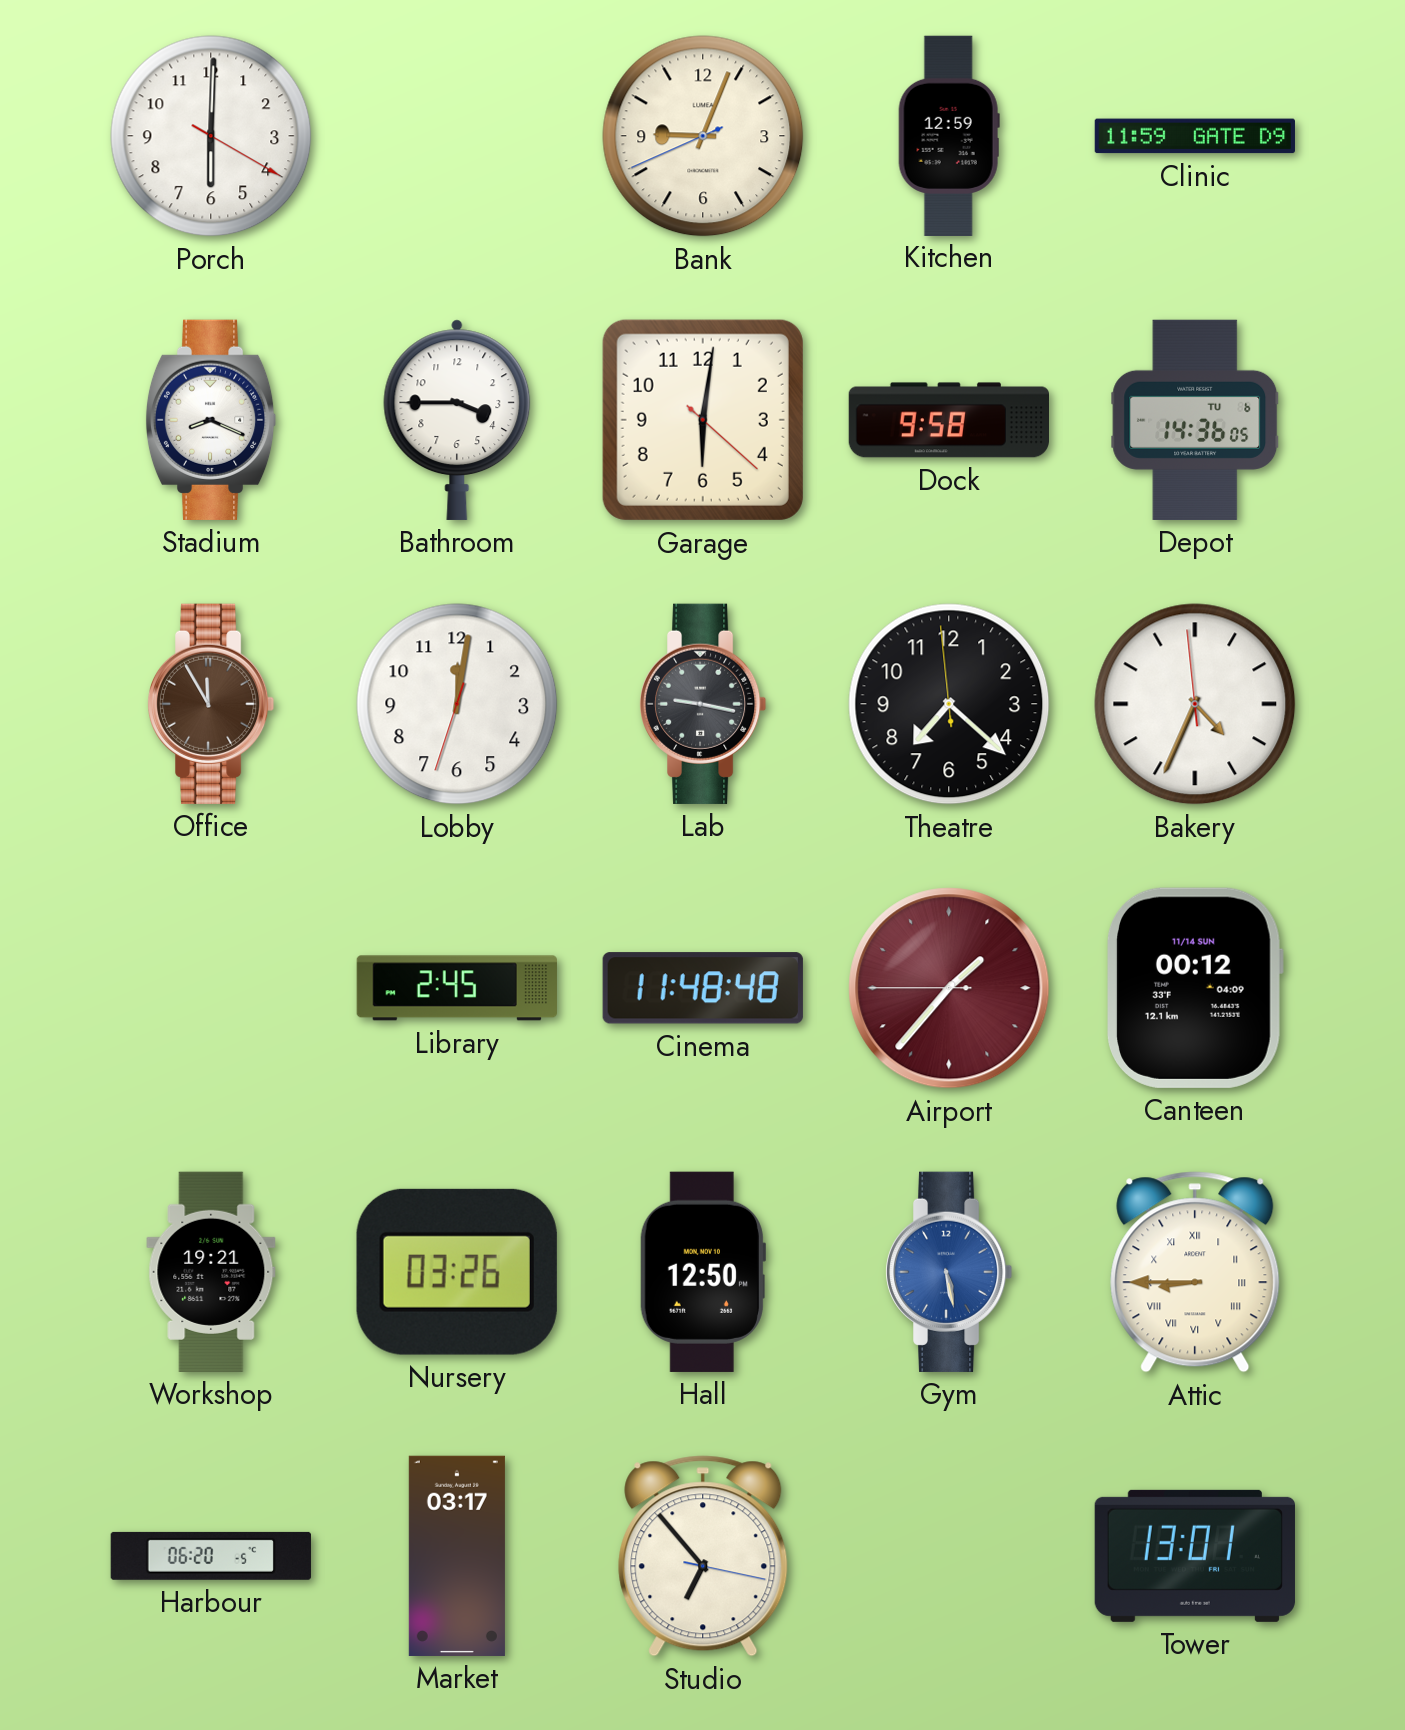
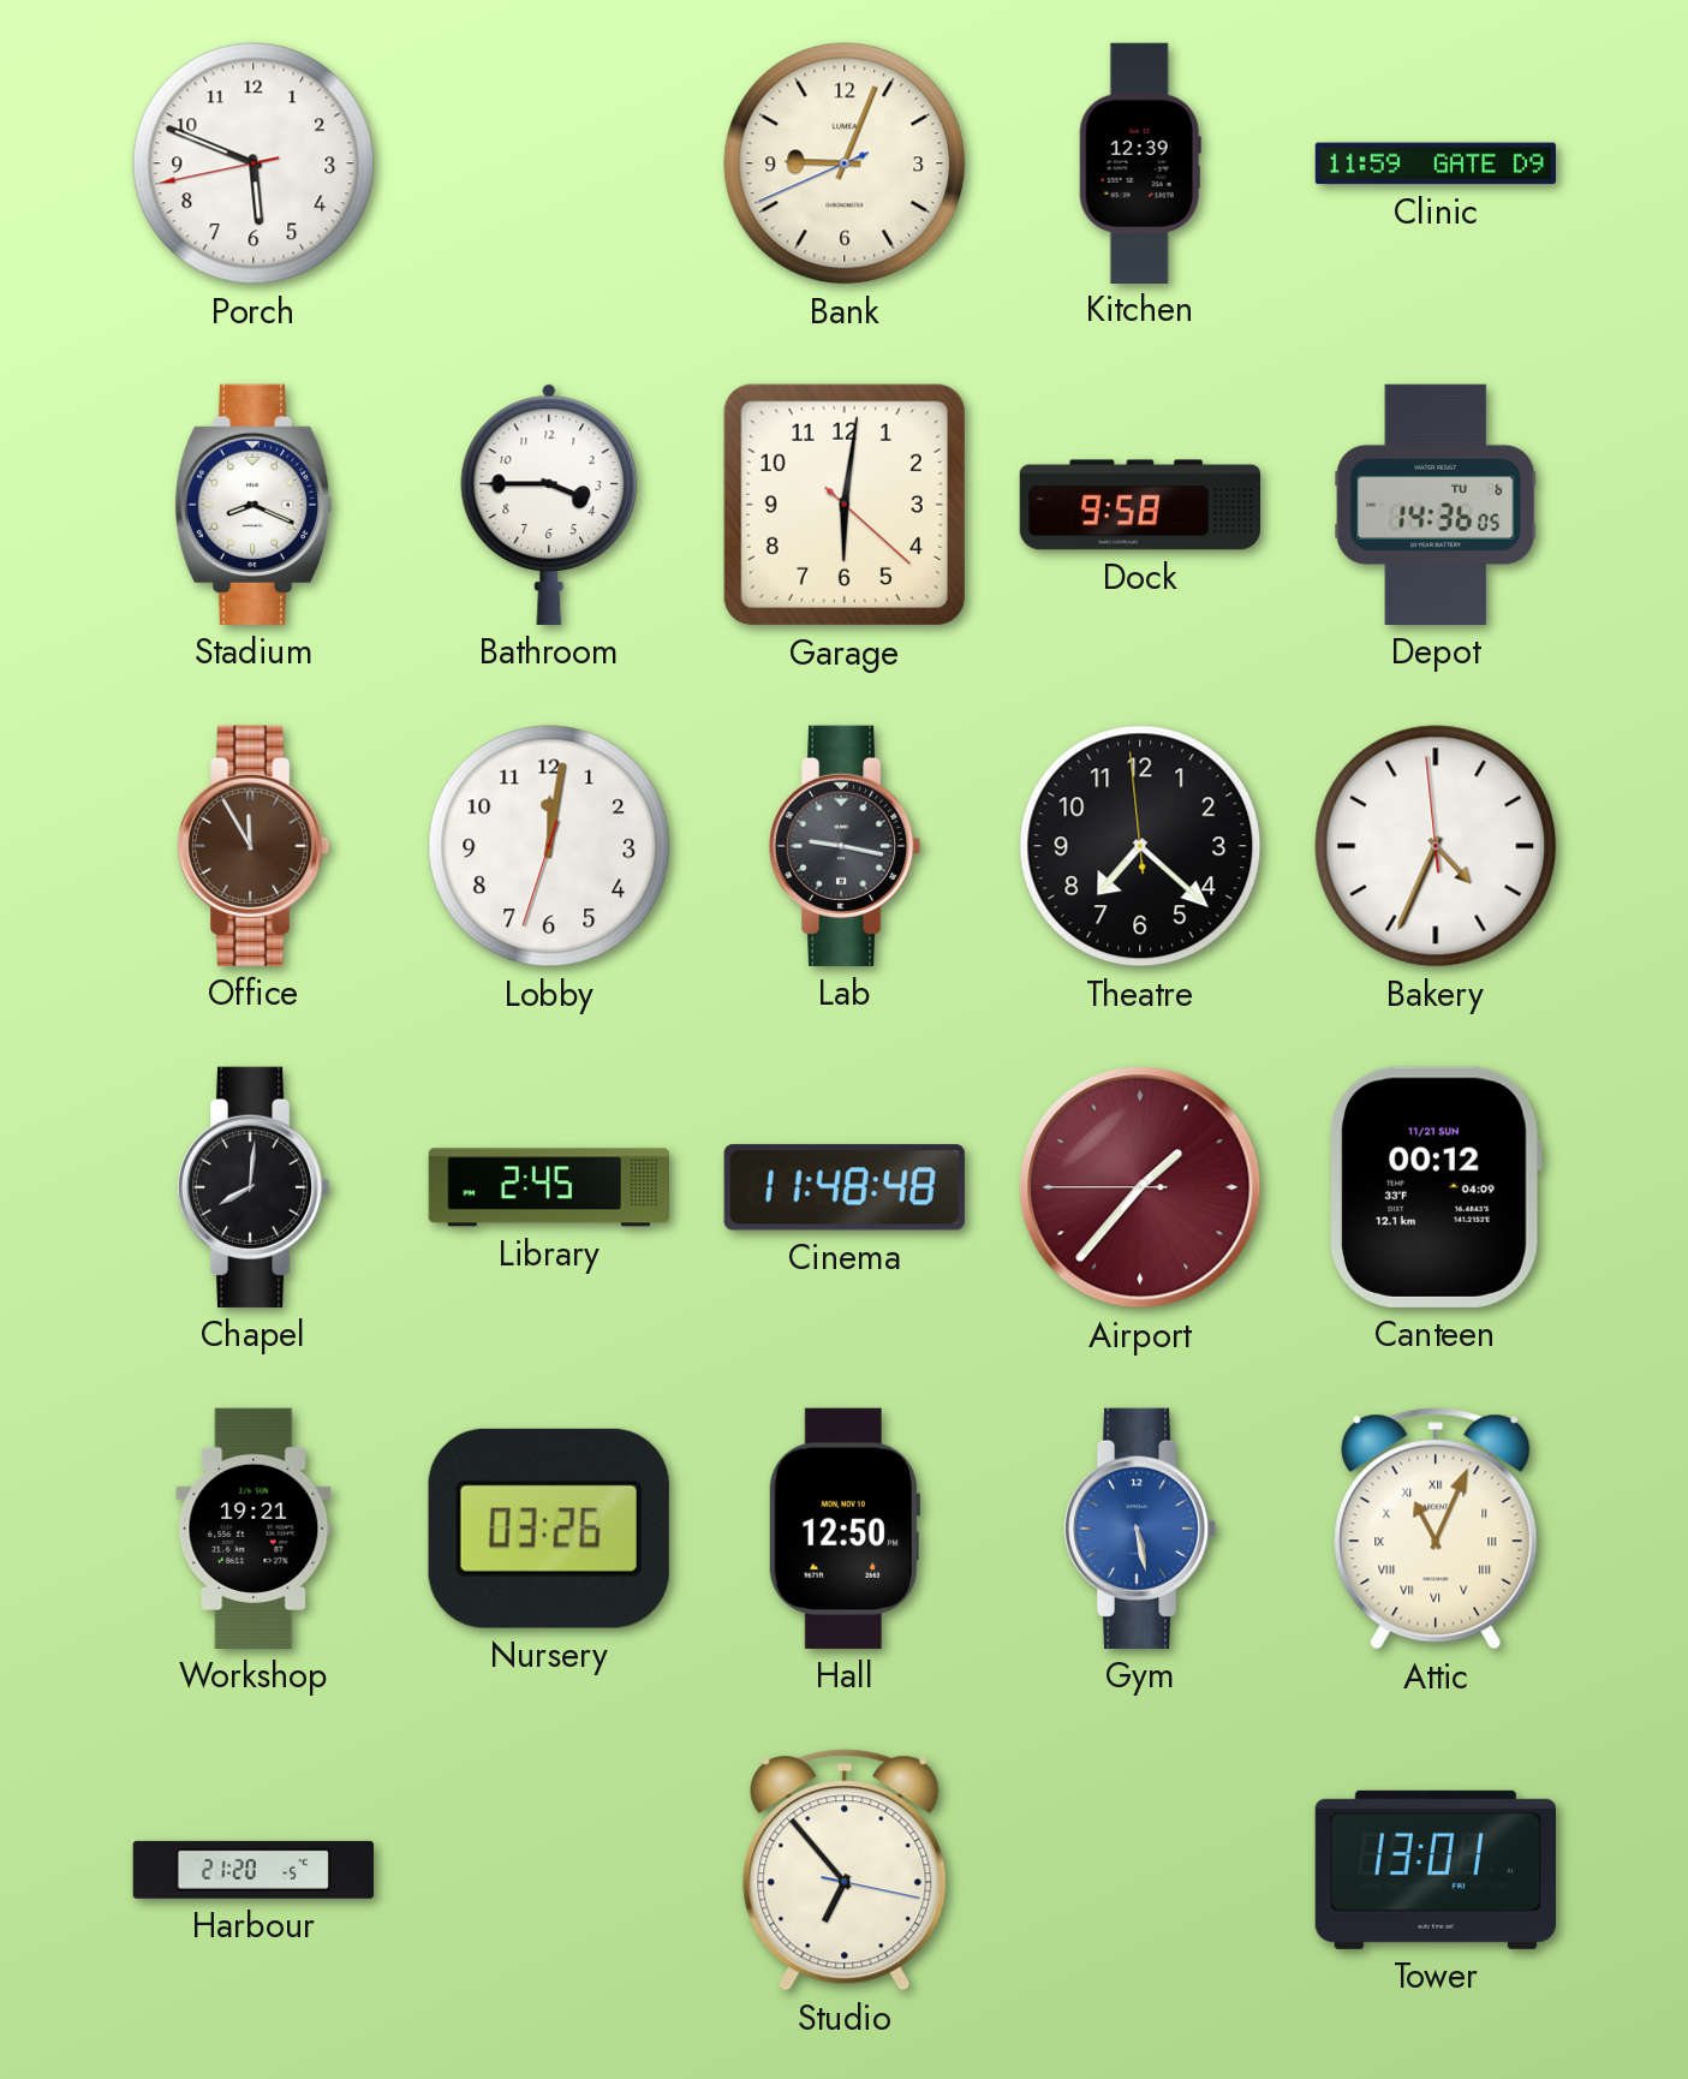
Porch: 6:00 -> 5:48 (254, 163)
Kitchen: 12:59 -> 12:39 (1140, 162)
Chapel: none -> 8:01 (254, 1187)
Canteen date: 11/14 SUN -> 11/21 SUN (1436, 1187)
Attic: 8:45 -> 11:04 (1436, 1529)
Harbour: 06:20 -> 21:20 (254, 1870)
Market: 03:17 -> none (457, 1556)
